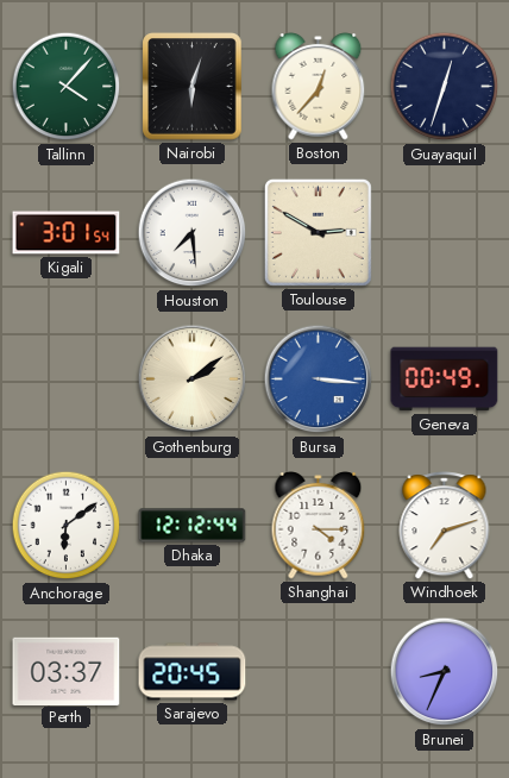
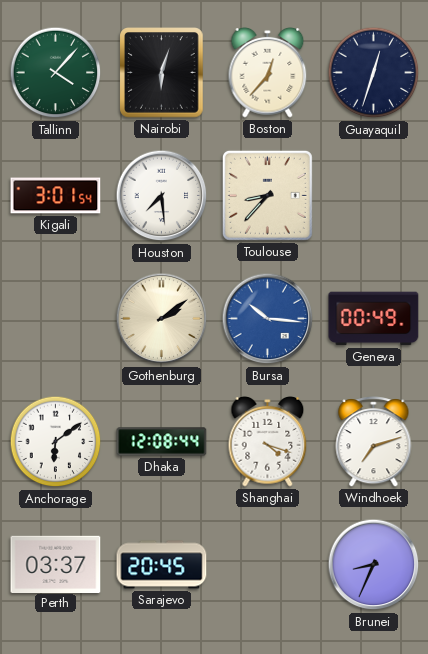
Toulouse: 2:50 -> 8:37 (267, 195)
Bursa: 3:16 -> 10:16 (268, 319)
Dhaka: 12:12 -> 12:08 (162, 442)
Shanghai: 4:15 -> 4:18 (268, 442)
